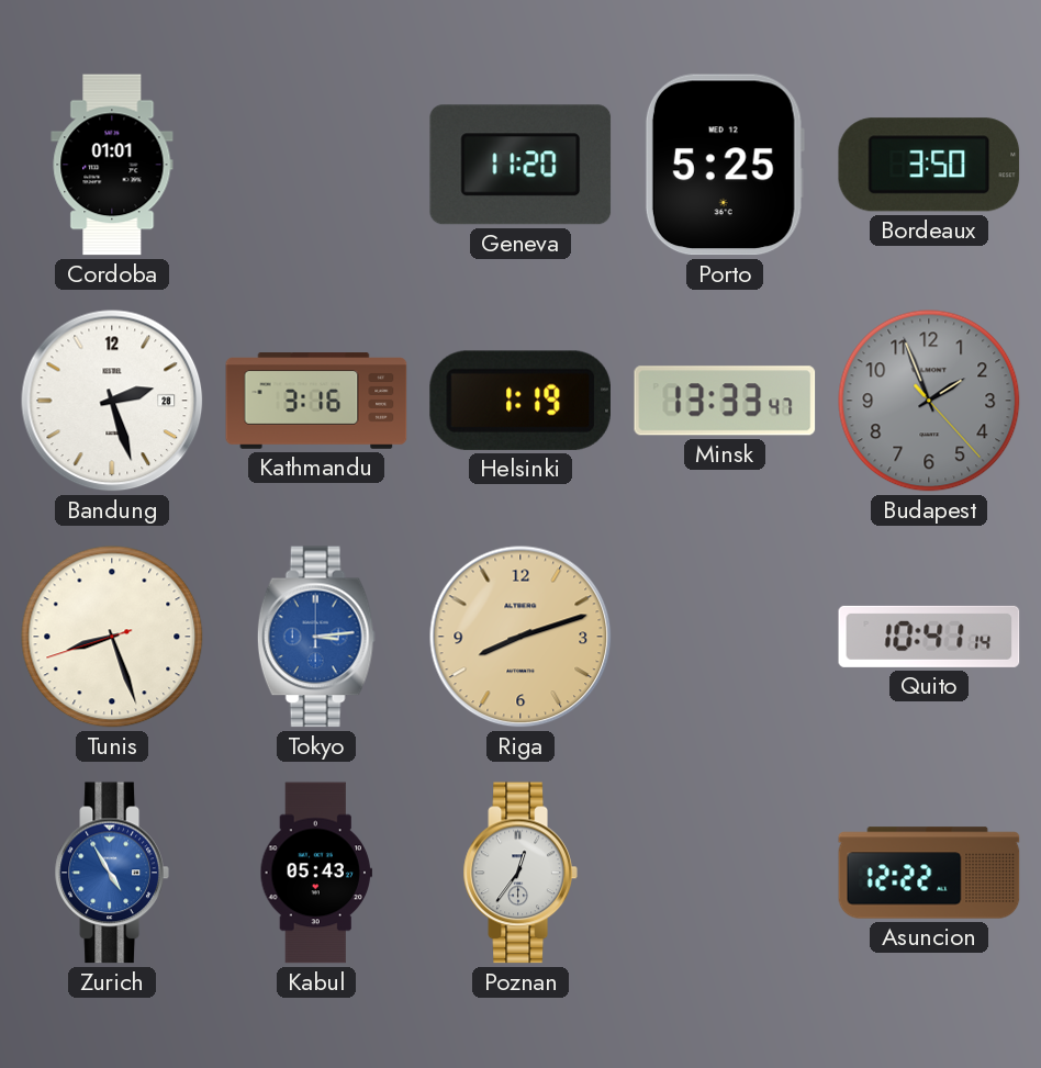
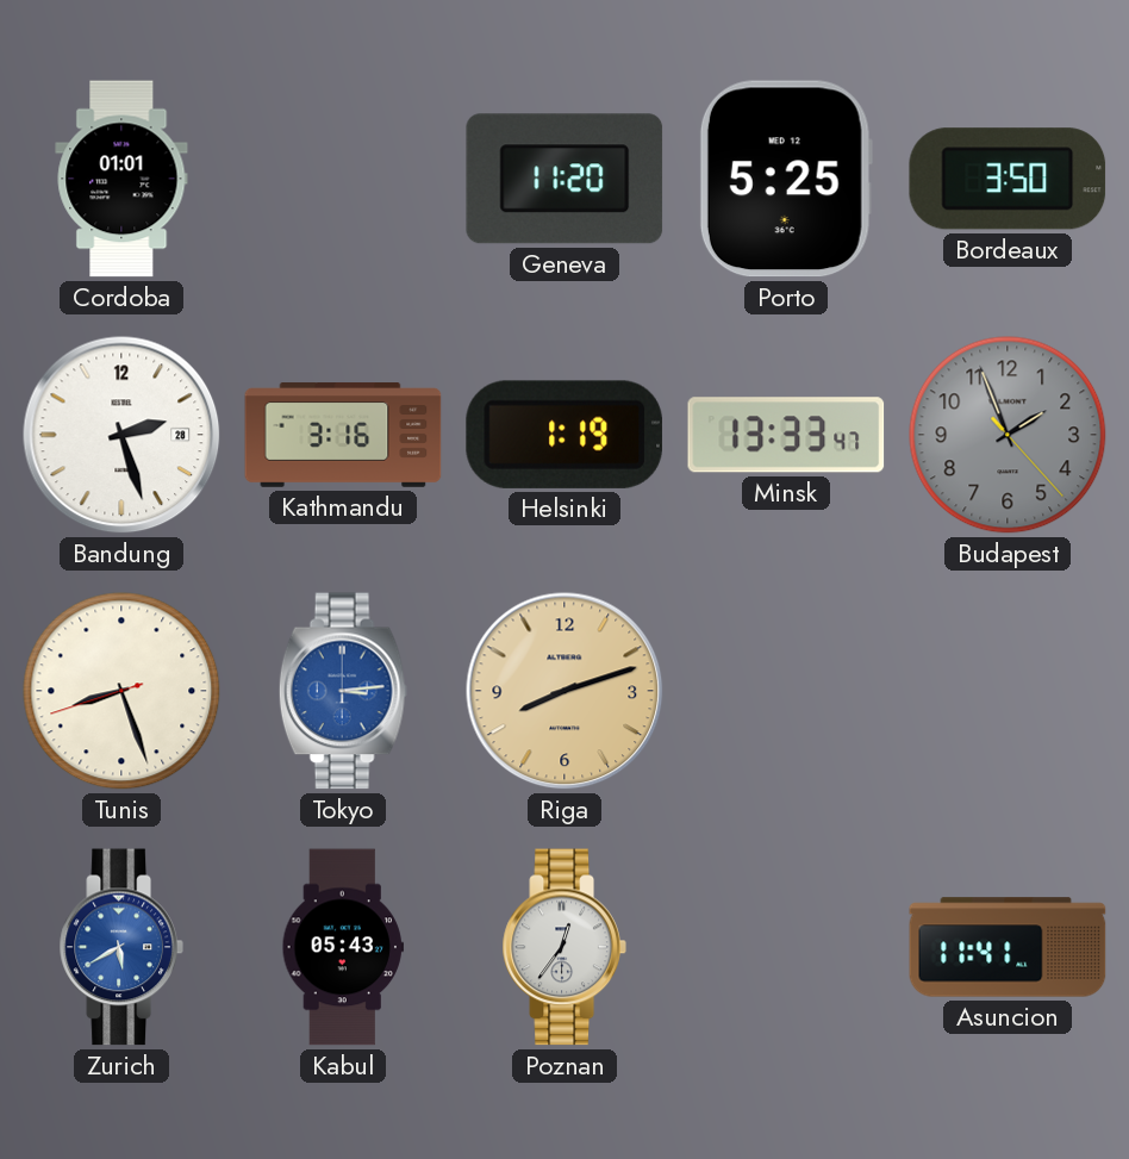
Quito: 10:41 -> none (929, 637)
Zurich: 4:55 -> 5:40 (121, 947)
Asuncion: 12:22 -> 11:41 (1008, 947)
